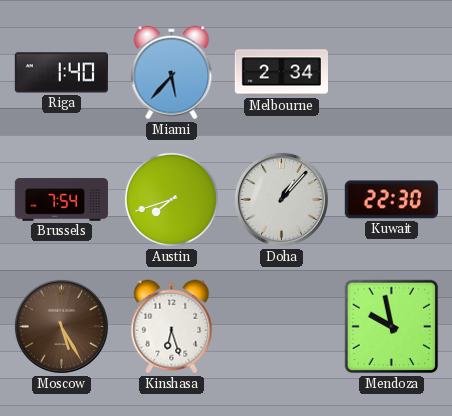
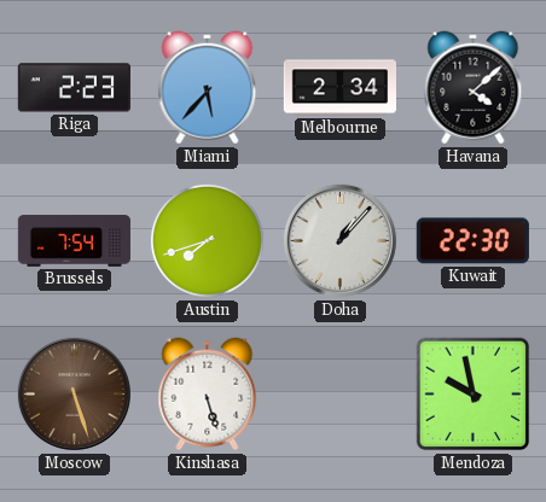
Riga: 1:40 -> 2:23 (74, 88)
Havana: none -> 4:08 (474, 88)
Moscow: 5:25 -> 5:27 (74, 393)
Kinshasa: 6:27 -> 5:27 (208, 395)
